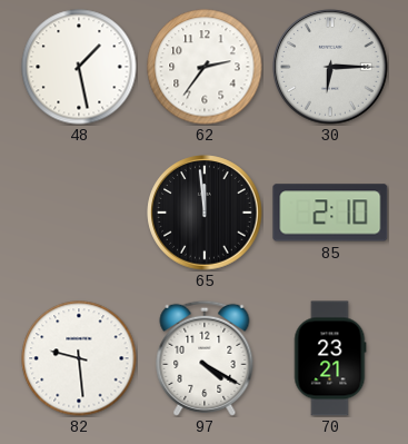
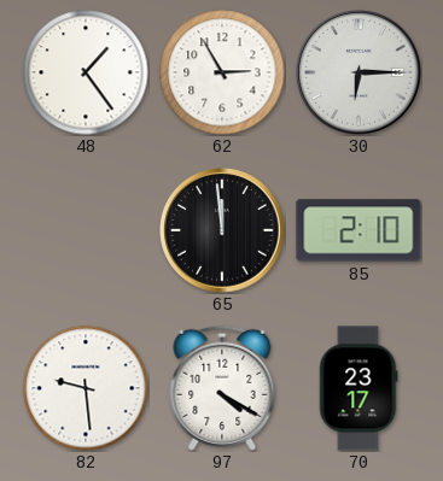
48: 1:28 -> 1:24 (86, 72)
62: 2:36 -> 2:55 (222, 72)
70: 23:21 -> 23:17 (359, 388)
